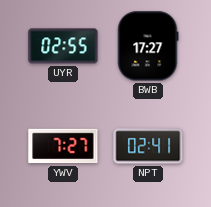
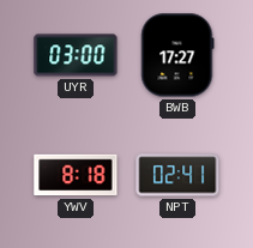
UYR: 02:55 -> 03:00 (76, 55)
YWV: 7:27 -> 8:18 (76, 175)
